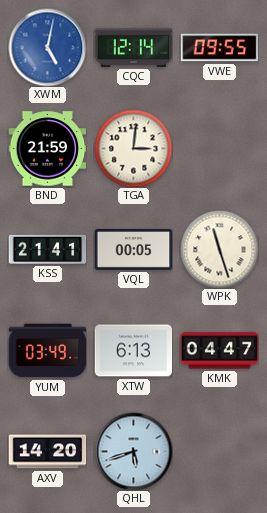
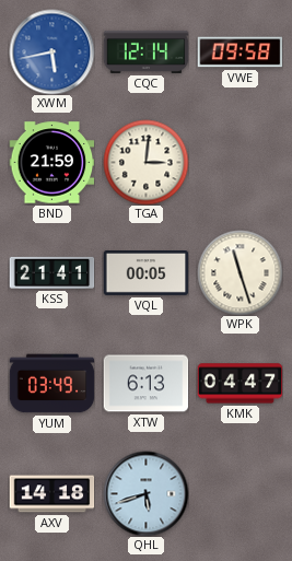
XWM: 5:02 -> 5:43 (51, 51)
VWE: 09:55 -> 09:58 (240, 52)
AXV: 14:20 -> 14:18 (51, 494)
